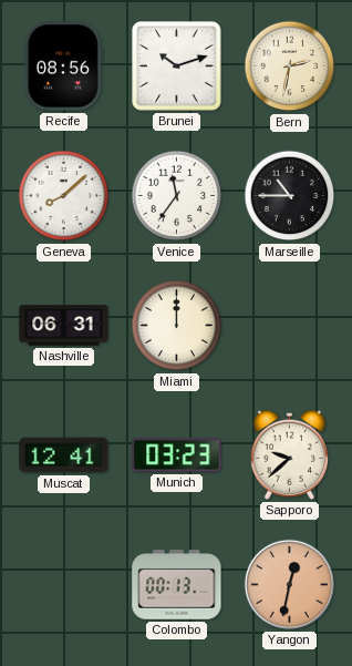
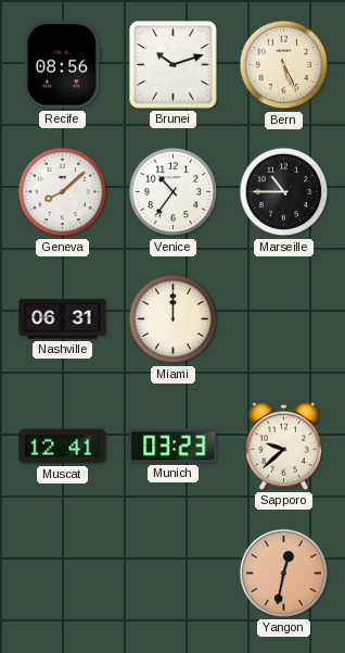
Bern: 2:32 -> 5:26 (284, 65)
Venice: 11:36 -> 10:36 (174, 192)
Colombo: 00:13 -> none (177, 585)
